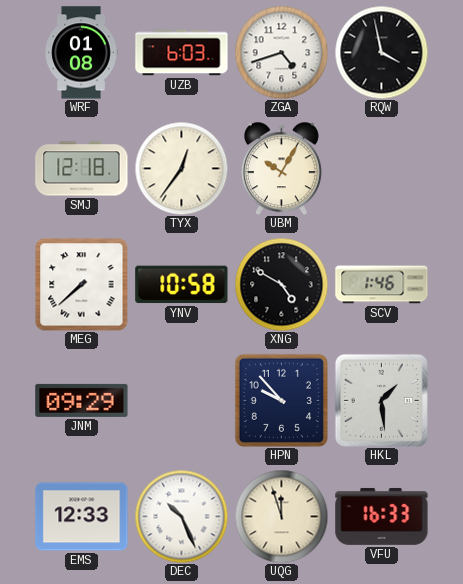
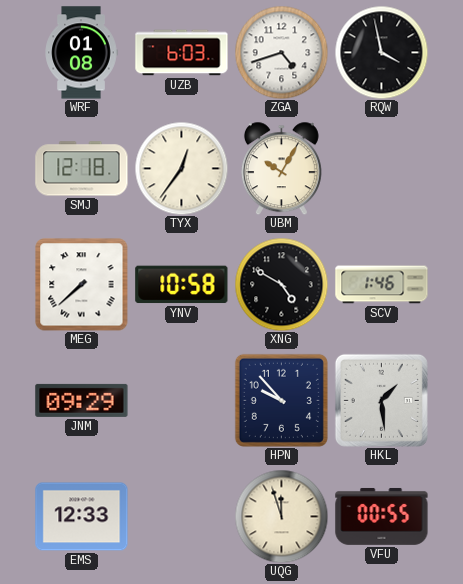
DEC: 10:26 -> none (181, 516)
VFU: 16:33 -> 00:55 (382, 516)
